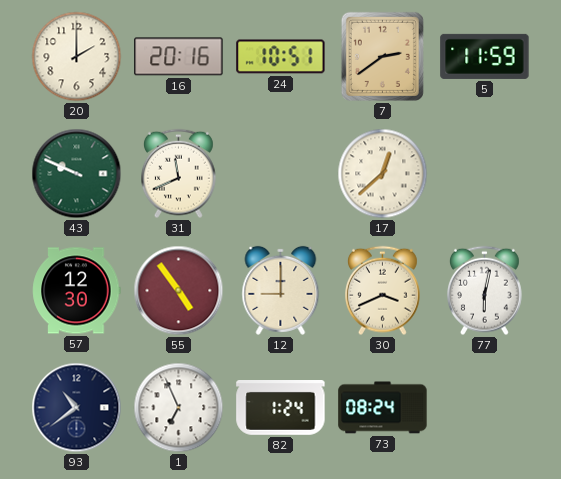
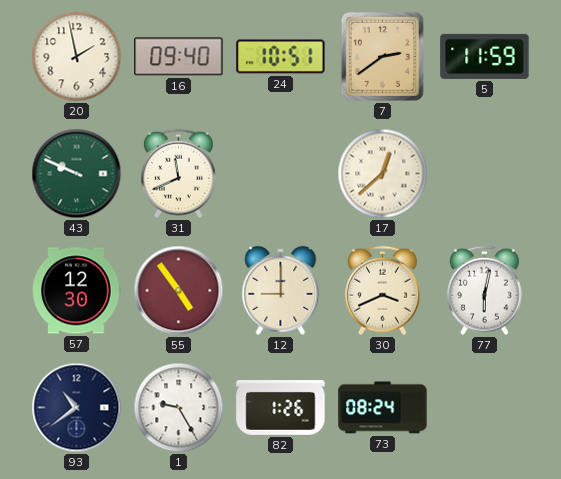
20: 2:00 -> 1:58 (77, 57)
16: 20:16 -> 09:40 (179, 57)
1: 6:56 -> 9:25 (179, 408)
82: 1:24 -> 1:26 (281, 408)
